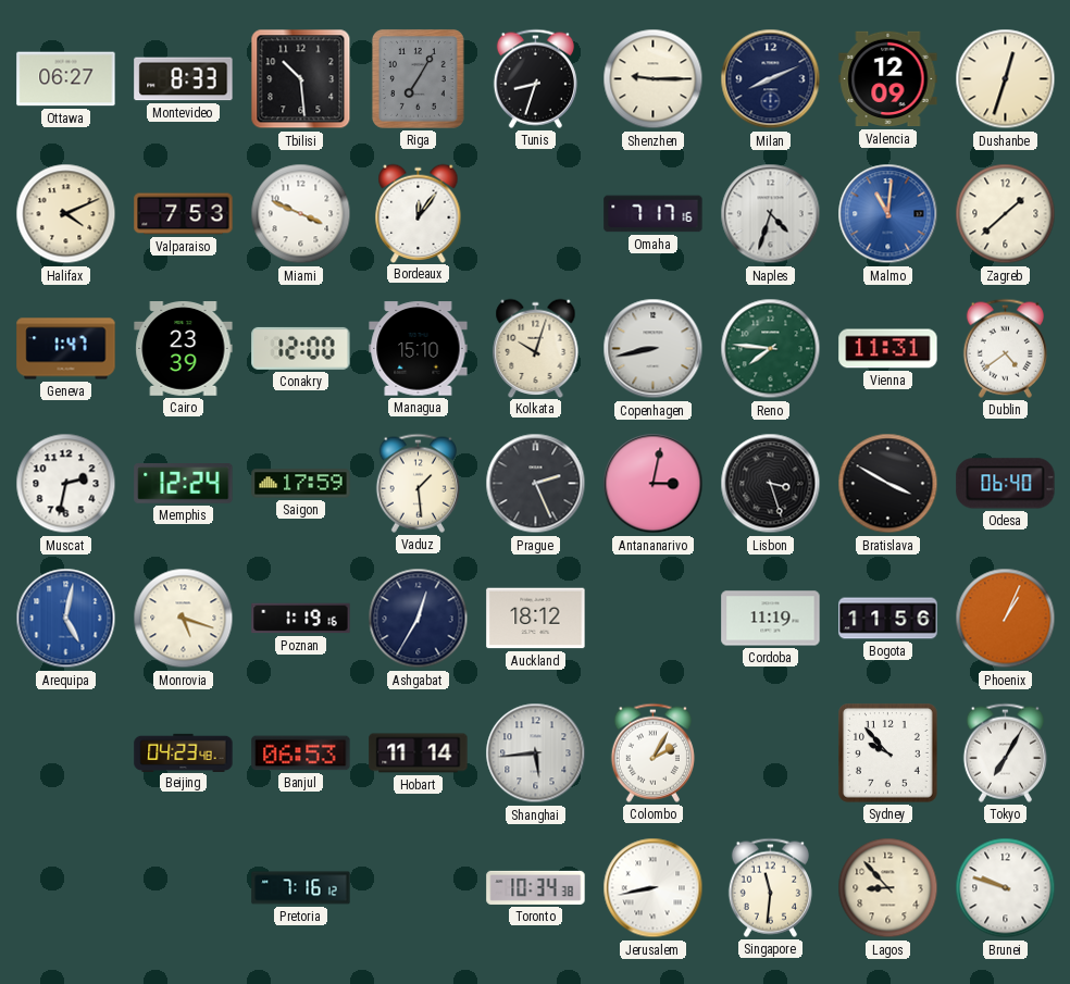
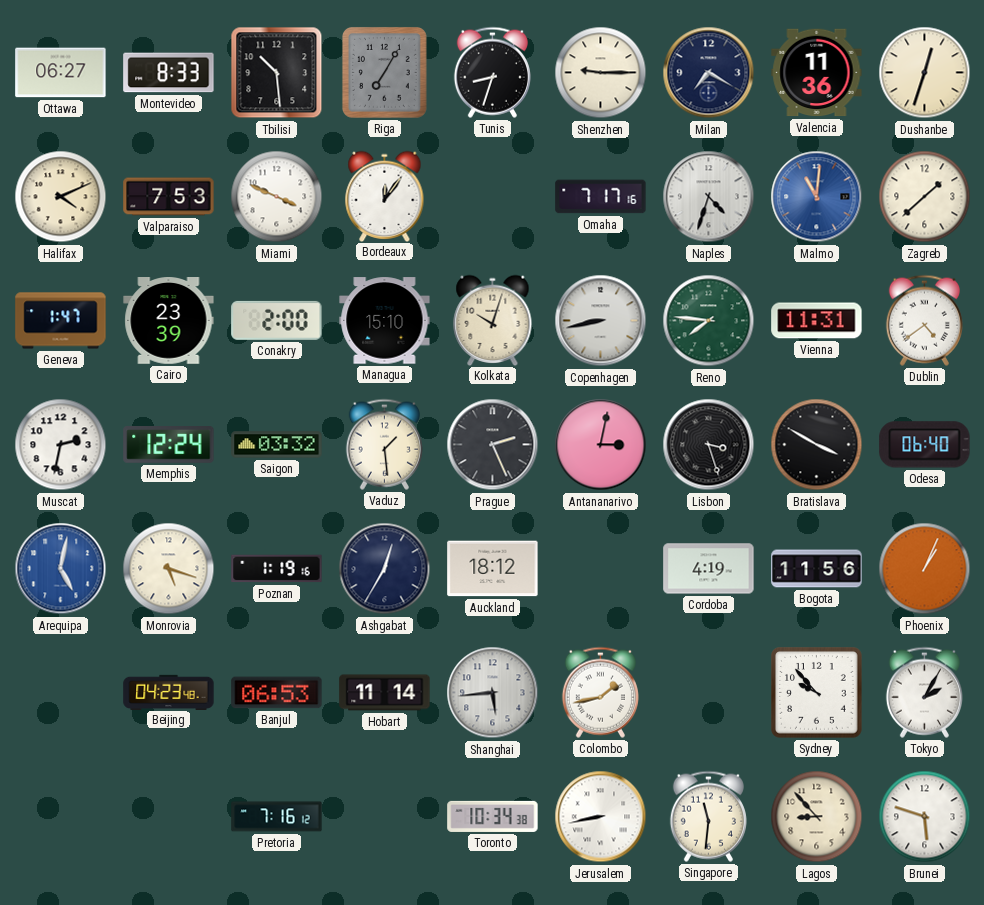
Milan: 8:11 -> 7:20 (709, 73)
Valencia: 12:09 -> 11:36 (817, 73)
Conakry: 12:00 -> 2:00 (277, 320)
Saigon: 17:59 -> 03:32 (277, 445)
Cordoba: 11:19 -> 4:19 (709, 569)
Colombo: 2:05 -> 1:43 (600, 692)
Tokyo: 7:05 -> 2:05 (924, 692)
Brunei: 9:48 -> 5:48 (925, 817)
